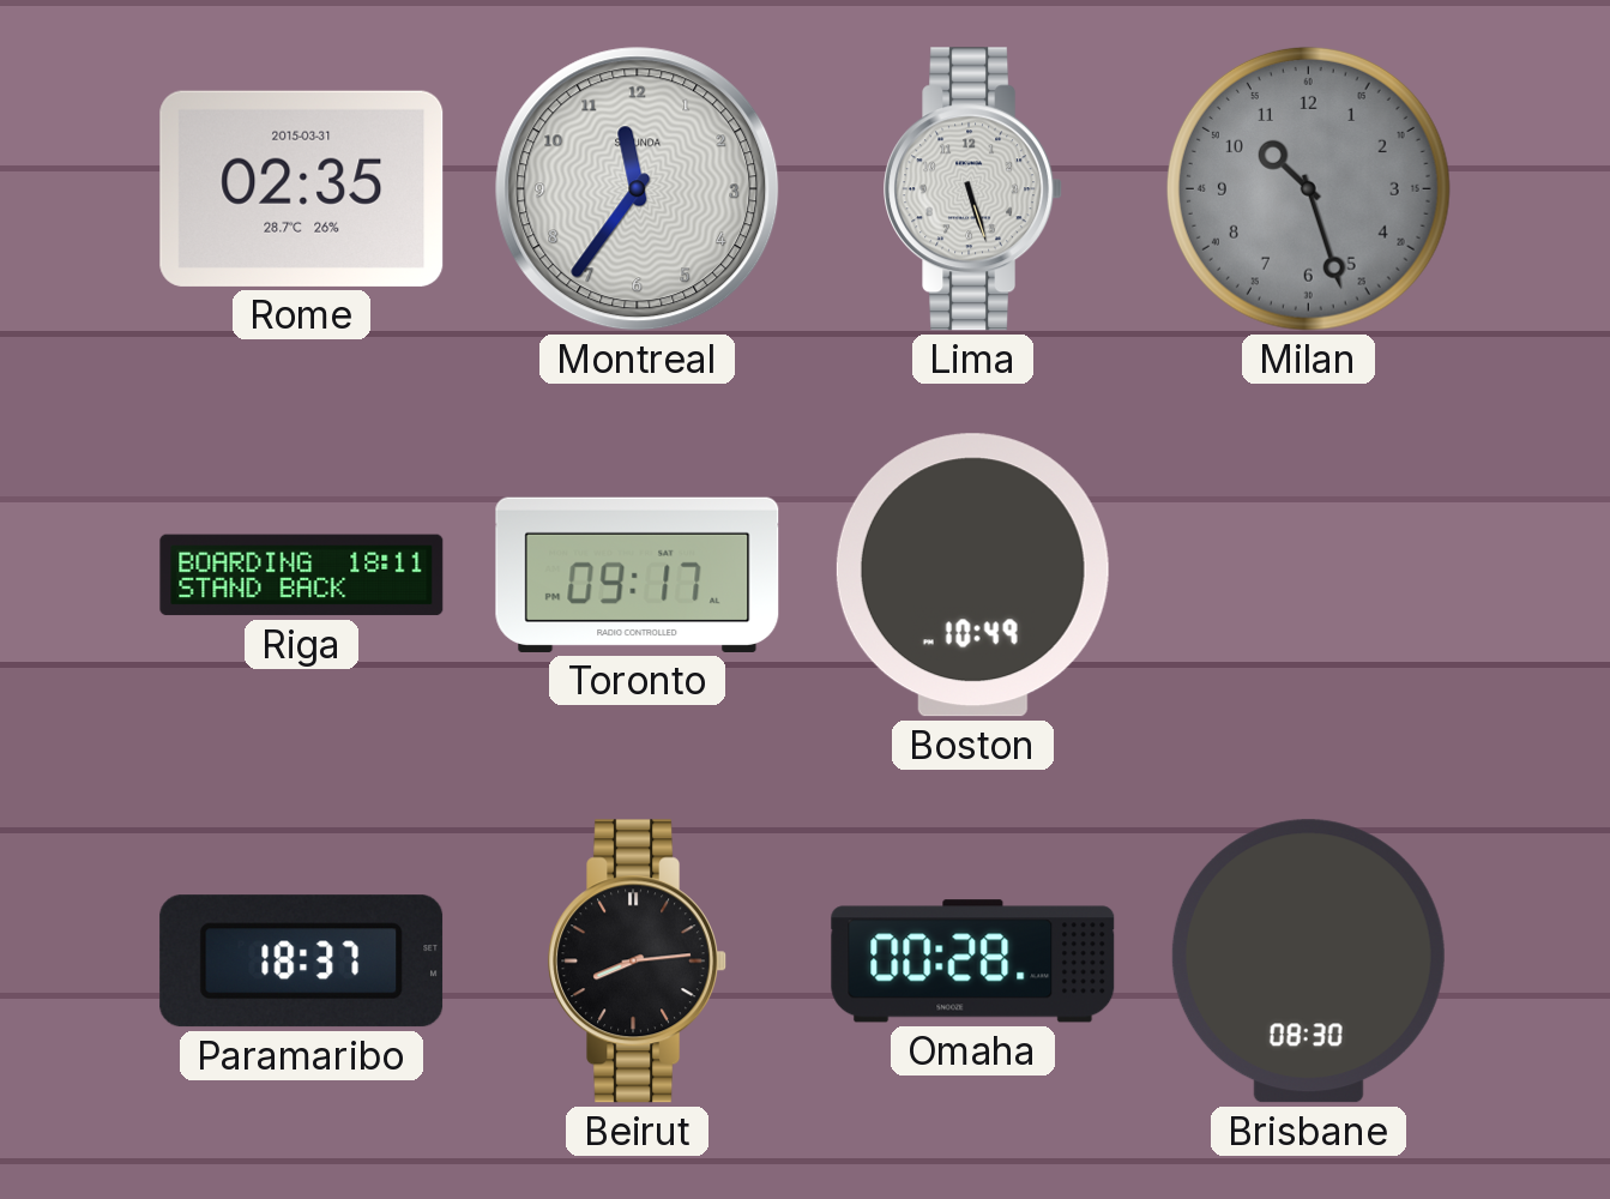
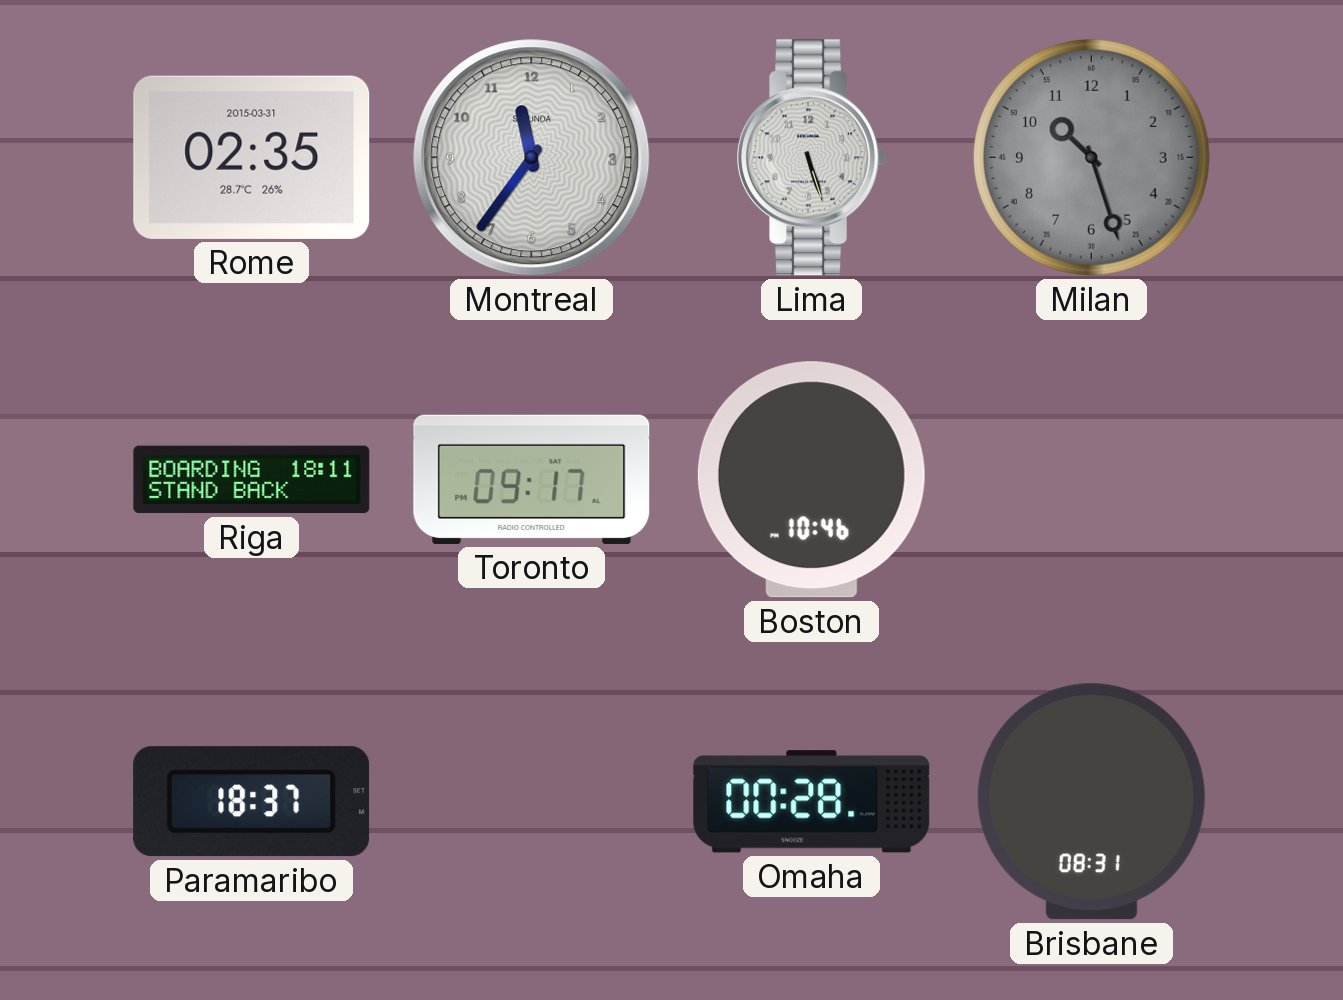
Boston: 10:49 -> 10:46 (811, 480)
Beirut: 8:14 -> none (637, 962)
Brisbane: 08:30 -> 08:31 (1091, 802)
